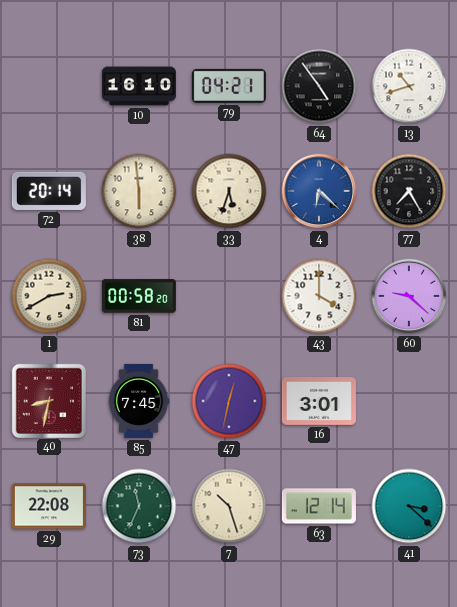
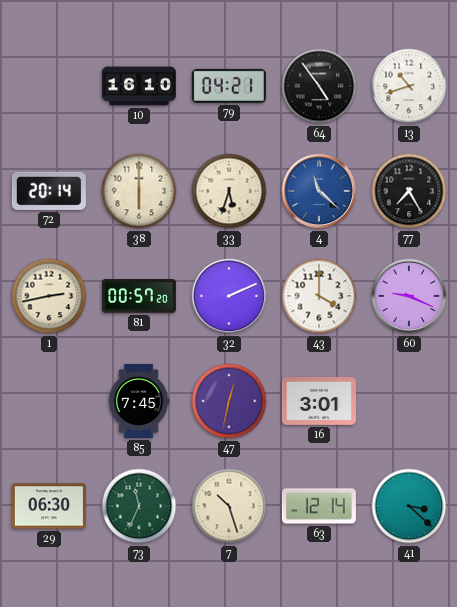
38: 5:59 -> 6:00 (139, 191)
4: 6:22 -> 11:22 (319, 191)
1: 2:40 -> 2:43 (49, 296)
81: 00:58 -> 00:57 (139, 296)
32: none -> 2:11 (229, 296)
60: 9:22 -> 9:19 (409, 296)
40: 8:32 -> none (48, 400)
29: 22:08 -> 06:30 (49, 506)
